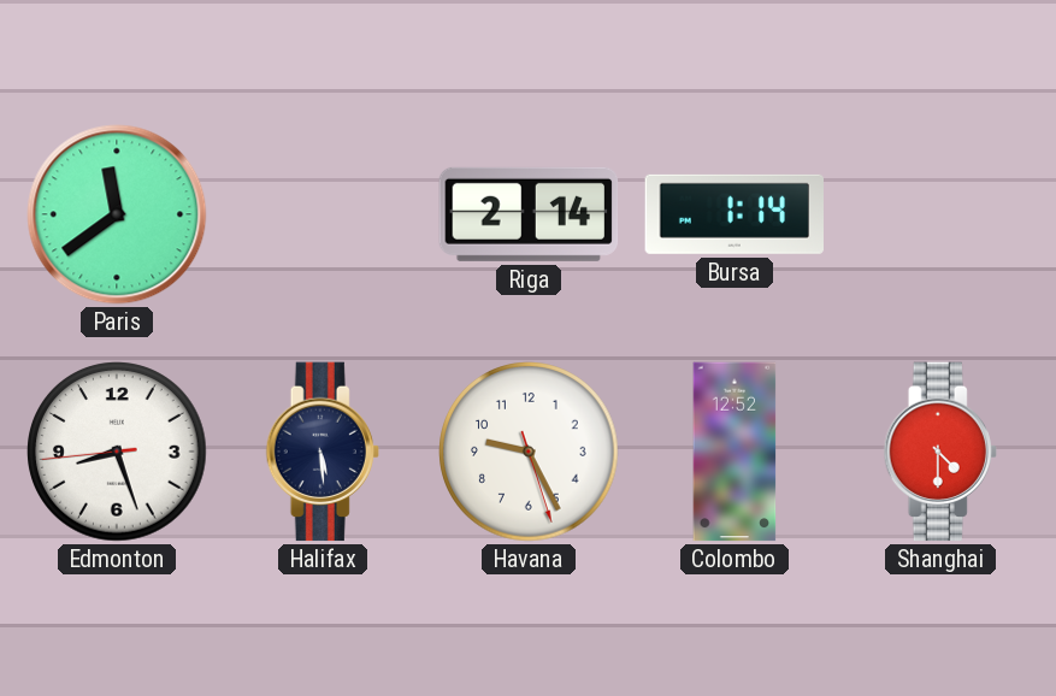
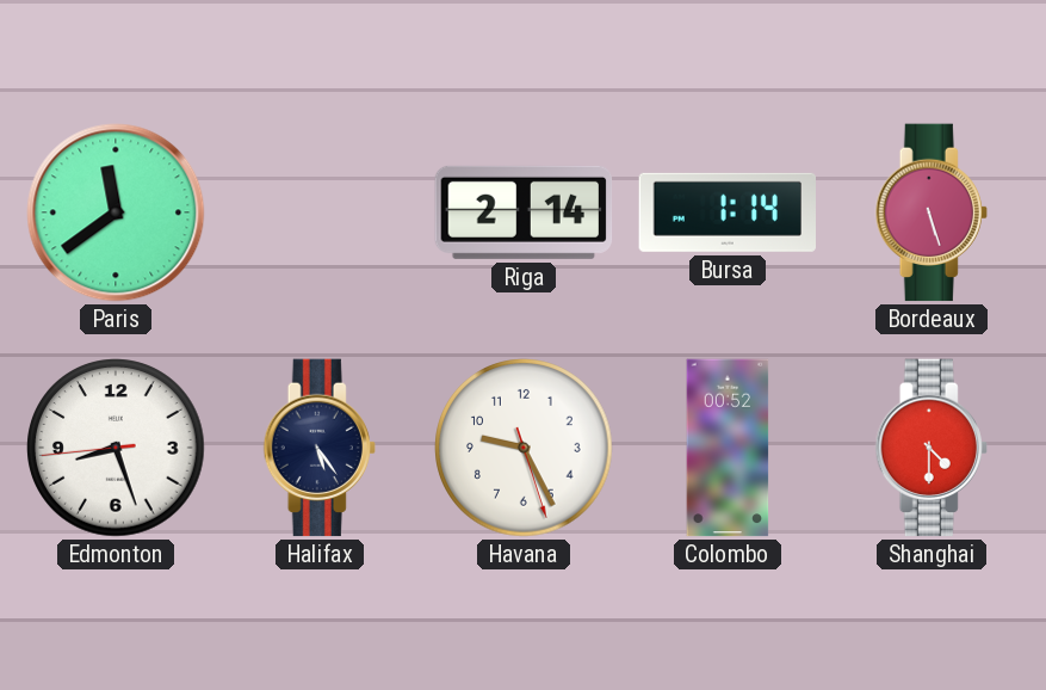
Bordeaux: none -> 5:27 (932, 212)
Halifax: 5:29 -> 5:24 (320, 448)
Colombo: 12:52 -> 00:52 (728, 448)
